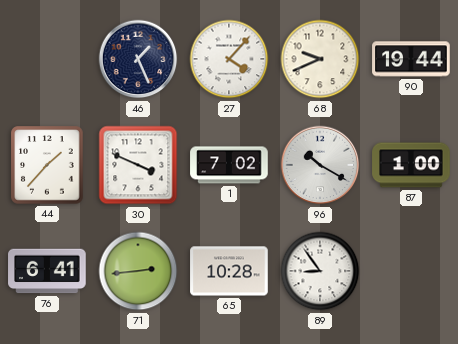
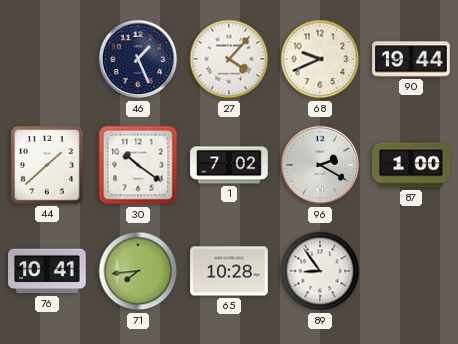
44: 1:37 -> 1:38 (47, 165)
30: 3:49 -> 10:21 (138, 165)
96: 10:20 -> 2:20 (320, 165)
76: 6:41 -> 10:41 (47, 271)
71: 2:44 -> 7:44 (138, 271)
